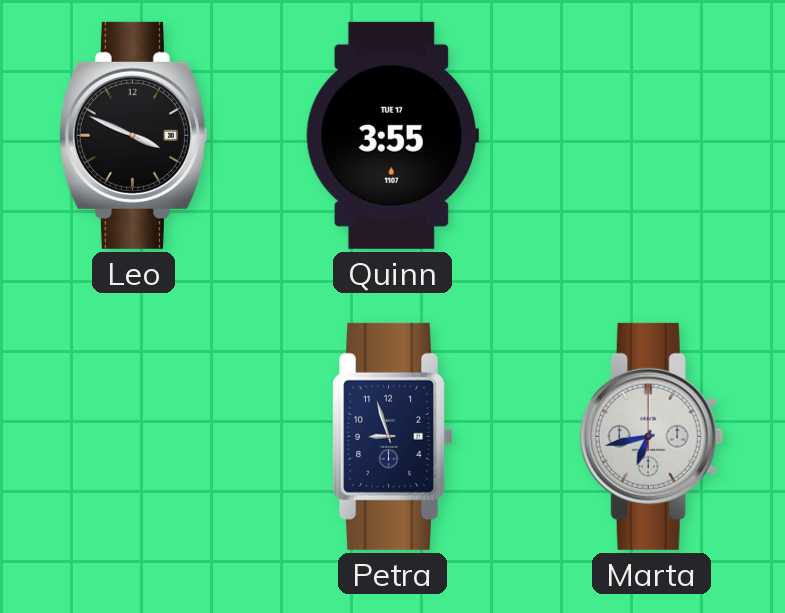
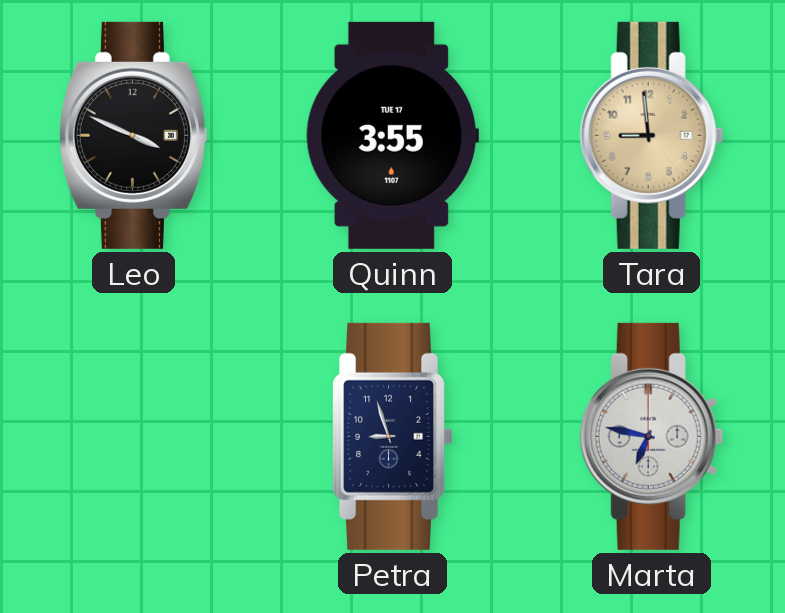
Tara: none -> 8:59 (651, 135)
Marta: 6:43 -> 6:47 (651, 436)
